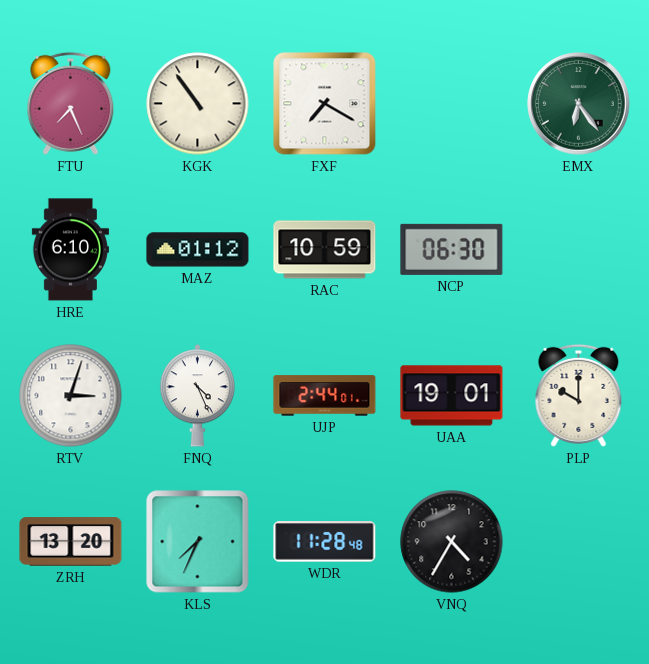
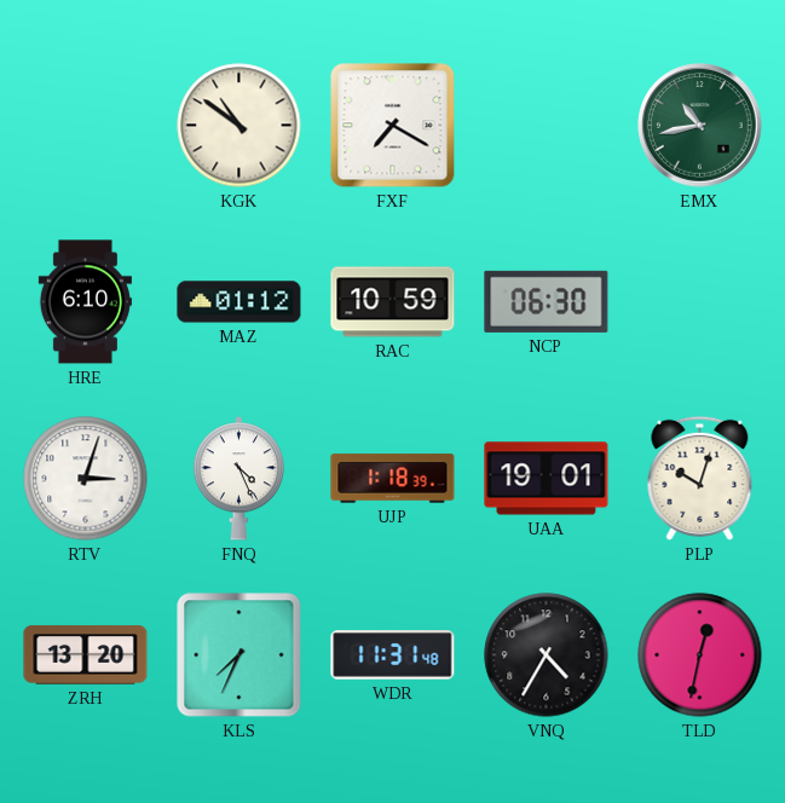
FTU: 7:26 -> none (71, 103)
KGK: 10:54 -> 10:51 (239, 126)
EMX: 6:24 -> 10:43 (700, 126)
UJP: 2:44 -> 1:18 (393, 479)
PLP: 10:00 -> 10:03 (700, 478)
WDR: 11:28 -> 11:31 (393, 655)
TLD: none -> 12:32 (700, 655)
